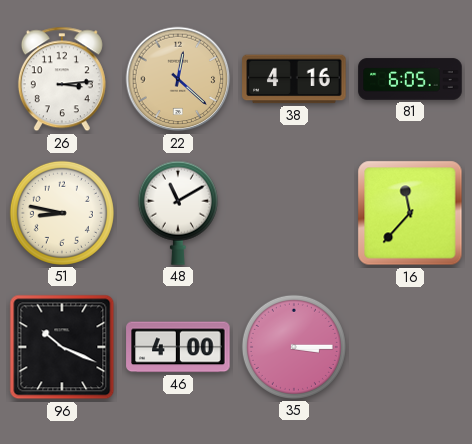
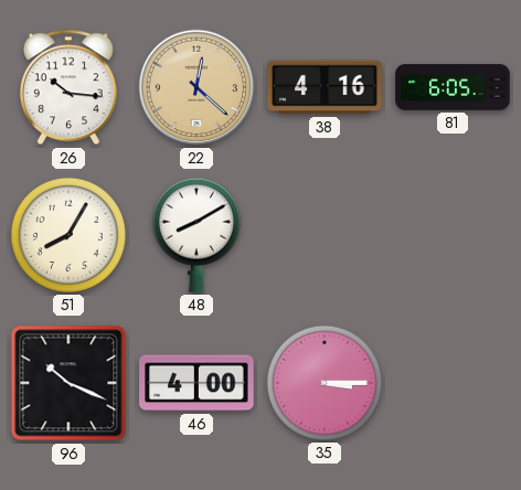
26: 3:14 -> 10:16 (68, 87)
51: 8:47 -> 8:05 (68, 235)
48: 11:10 -> 8:10 (196, 235)
16: 11:37 -> none (410, 213)
